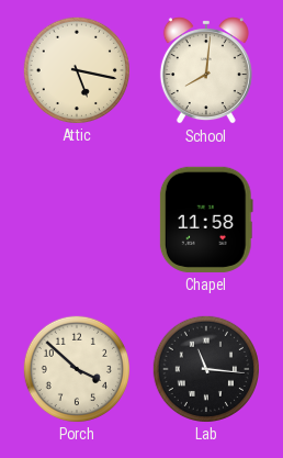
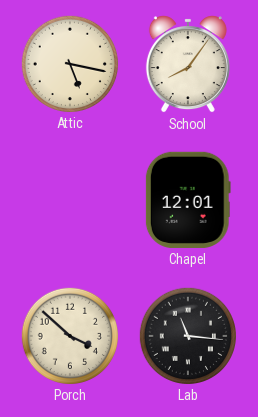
School: 8:01 -> 8:06 (188, 64)
Chapel: 11:58 -> 12:01 (188, 200)
